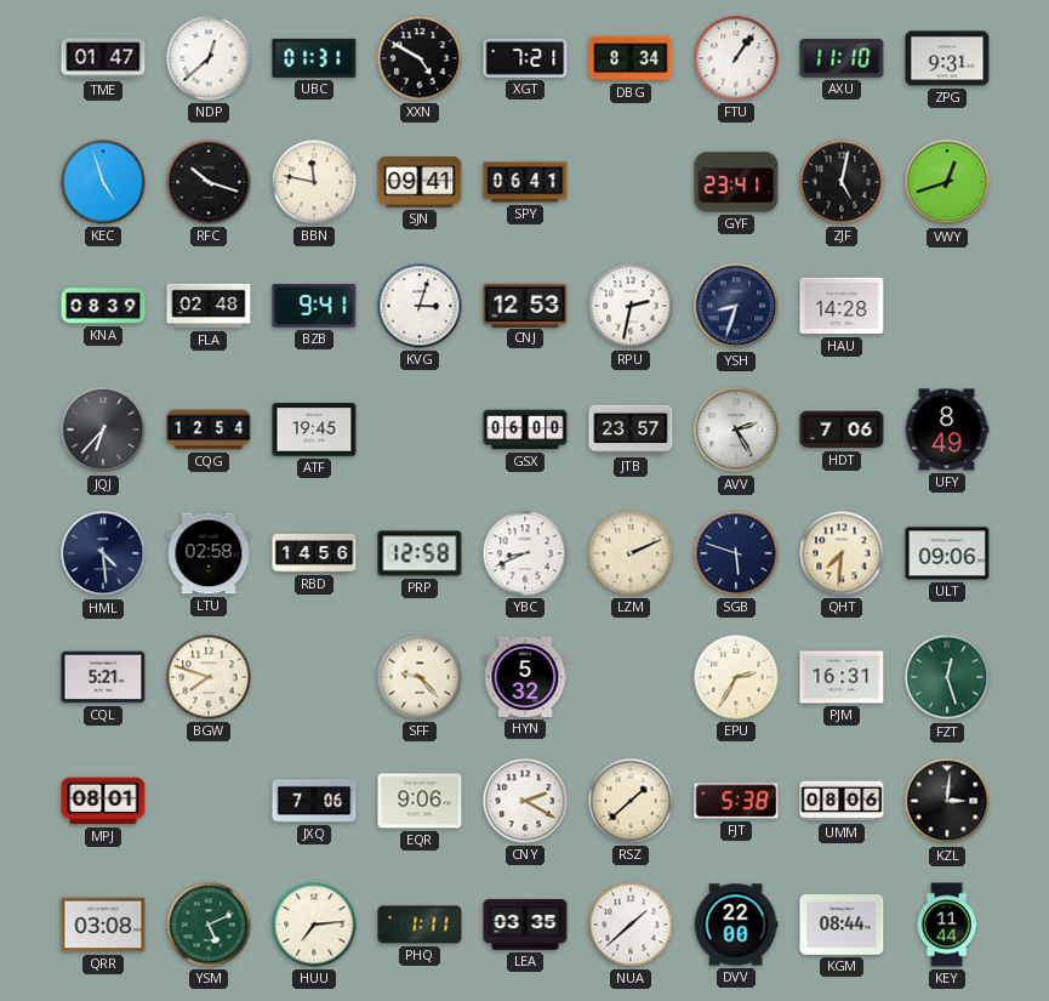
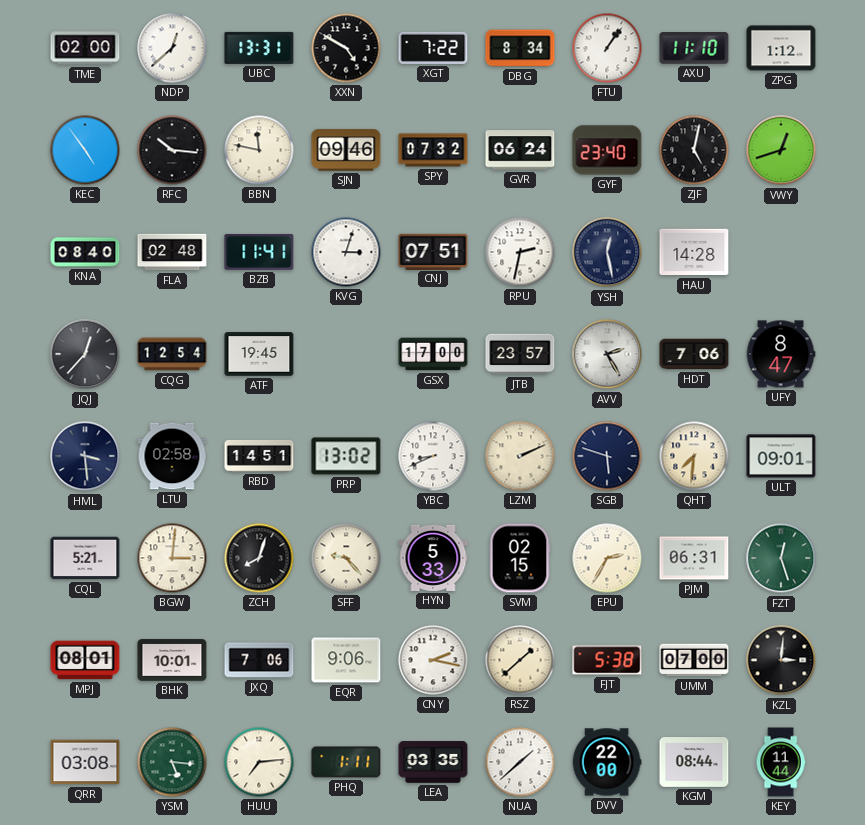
TME: 01:47 -> 02:00 (85, 48)
UBC: 01:31 -> 13:31 (259, 48)
XGT: 7:21 -> 7:22 (433, 48)
ZPG: 9:31 -> 1:12 (781, 48)
KEC: 4:57 -> 4:54 (85, 150)
RFC: 10:18 -> 10:16 (172, 150)
SJN: 09:41 -> 09:46 (346, 150)
SPY: 06:41 -> 07:32 (433, 150)
GVR: none -> 06:24 (520, 150)
GYF: 23:41 -> 23:40 (607, 150)
KNA: 08:39 -> 08:40 (85, 252)
BZB: 9:41 -> 11:41 (259, 253)
CNJ: 12:53 -> 07:51 (433, 251)
YSH: 8:33 -> 12:28 (607, 252)
JQJ: 6:37 -> 12:37 (85, 354)
GSX: 06:00 -> 17:00 (433, 354)
UFY: 8:49 -> 8:47 (781, 354)
HML: 4:29 -> 3:29 (85, 456)
RBD: 14:56 -> 14:51 (259, 456)
PRP: 12:58 -> 13:02 (346, 456)
ULT: 09:06 -> 09:01 (781, 456)
BGW: 7:48 -> 3:01 (172, 558)
ZCH: none -> 8:03 (259, 558)
HYN: 5:32 -> 5:33 (433, 558)
SVM: none -> 02:15 (520, 558)
PJM: 16:31 -> 06:31 (694, 558)
BHK: none -> 10:01 (172, 660)
CNY: 2:20 -> 2:17 (433, 660)
UMM: 08:06 -> 07:00 (694, 660)
YSM: 5:11 -> 5:16 (172, 762)
